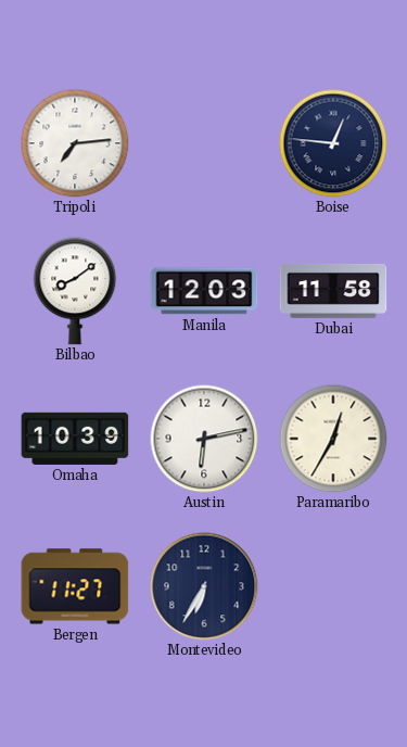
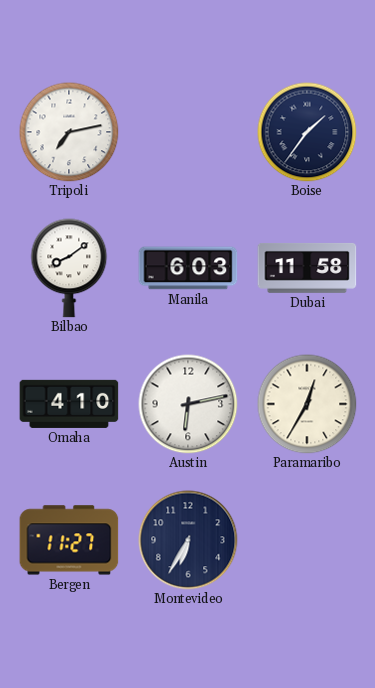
Tripoli: 7:14 -> 7:13 (69, 132)
Boise: 12:46 -> 1:36 (307, 132)
Manila: 12:03 -> 6:03 (188, 268)
Omaha: 10:39 -> 4:10 (69, 404)
